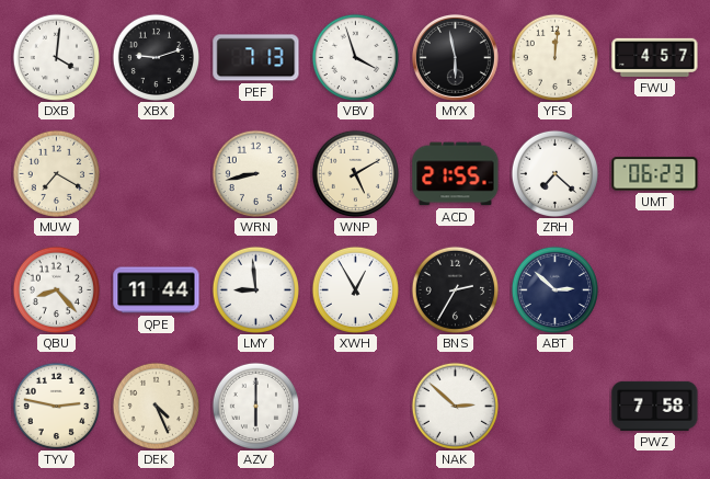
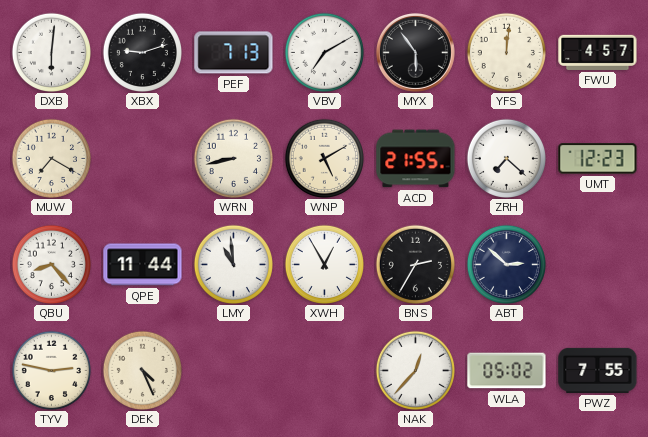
DXB: 4:01 -> 6:01 (51, 52)
VBV: 3:57 -> 7:10 (324, 52)
MYX: 5:58 -> 5:54 (415, 52)
UMT: 06:23 -> 12:23 (598, 159)
LMY: 8:59 -> 10:59 (233, 264)
AZV: 6:00 -> none (255, 406)
NAK: 2:52 -> 12:37 (415, 370)
WLA: none -> 05:02 (507, 371)
PWZ: 7:58 -> 7:55 (598, 370)
